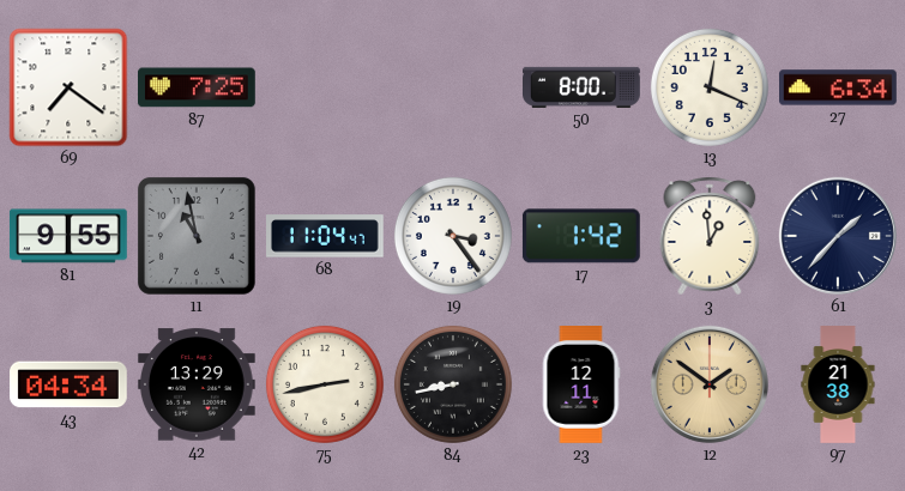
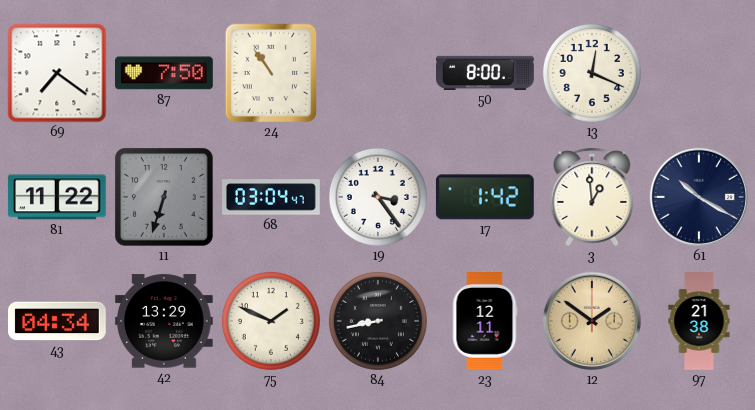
87: 7:25 -> 7:50 (165, 73)
24: none -> 10:54 (271, 73)
27: 6:34 -> none (839, 87)
81: 9:55 -> 11:22 (57, 197)
11: 10:58 -> 6:33 (164, 197)
68: 11:04 -> 03:04 (272, 197)
61: 1:37 -> 10:20 (699, 197)
75: 2:43 -> 1:49 (271, 321)
